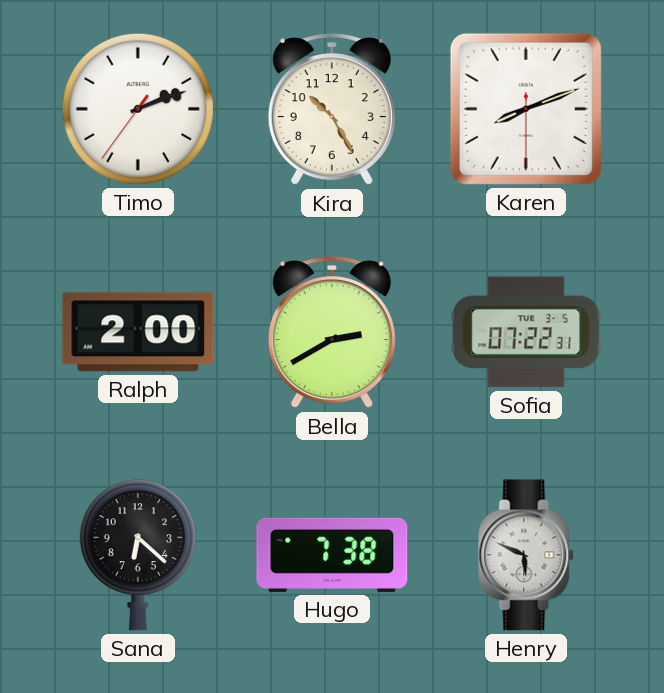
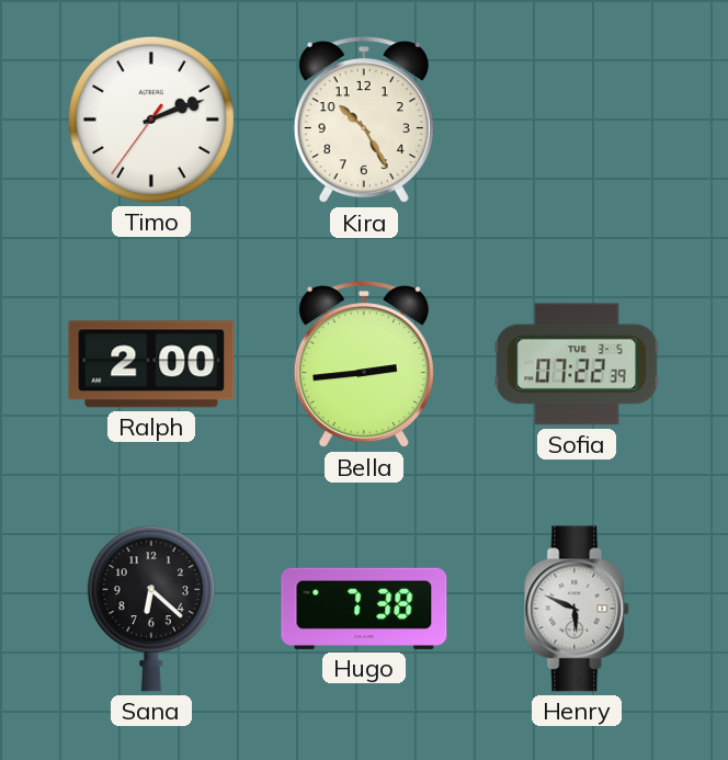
Karen: 8:11 -> none (526, 109)
Bella: 2:40 -> 2:44 (364, 365)
Sofia: 07:22:31 -> 07:22:39 (577, 364)
